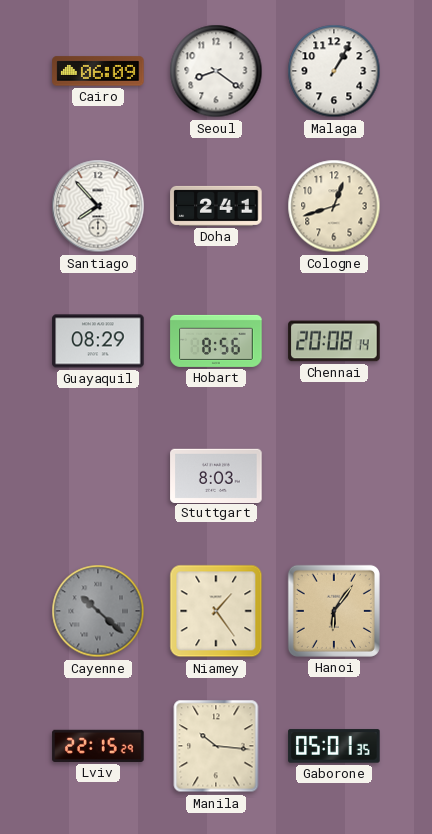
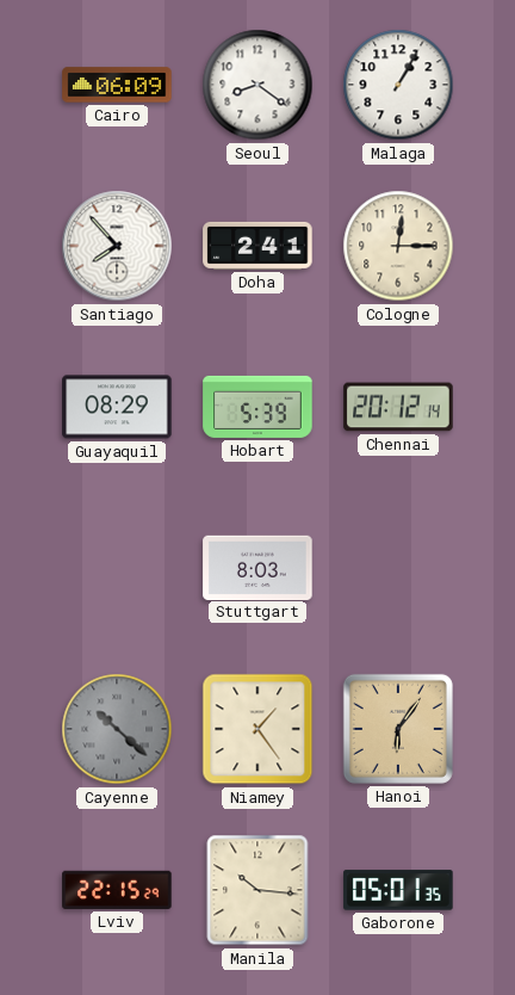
Cologne: 12:42 -> 12:15 (398, 246)
Hobart: 8:56 -> 5:39 (257, 407)
Chennai: 20:08 -> 20:12 (398, 407)
